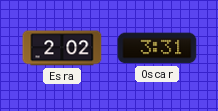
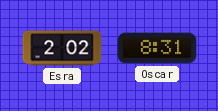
Oscar: 3:31 -> 8:31 (157, 48)
